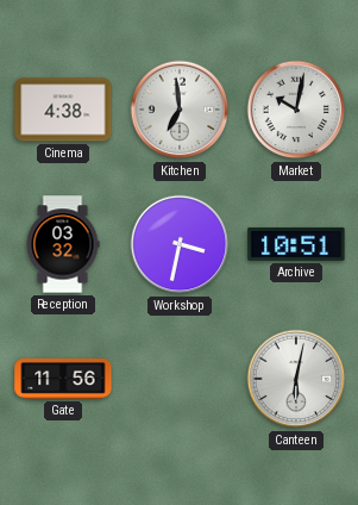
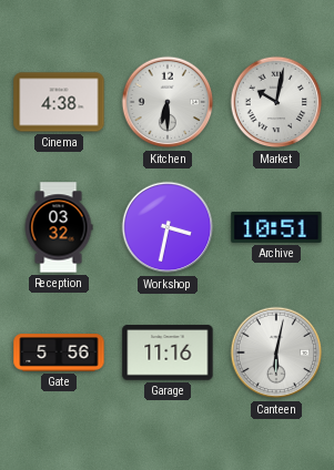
Kitchen: 6:59 -> 6:30 (168, 102)
Gate: 11:56 -> 5:56 (59, 352)
Garage: none -> 11:16 (168, 352)
